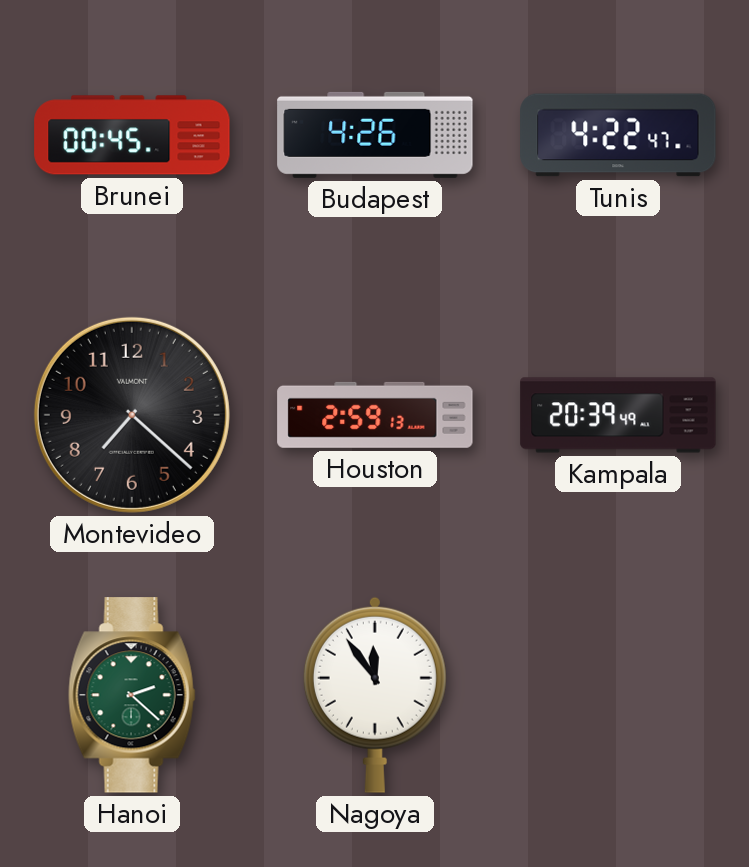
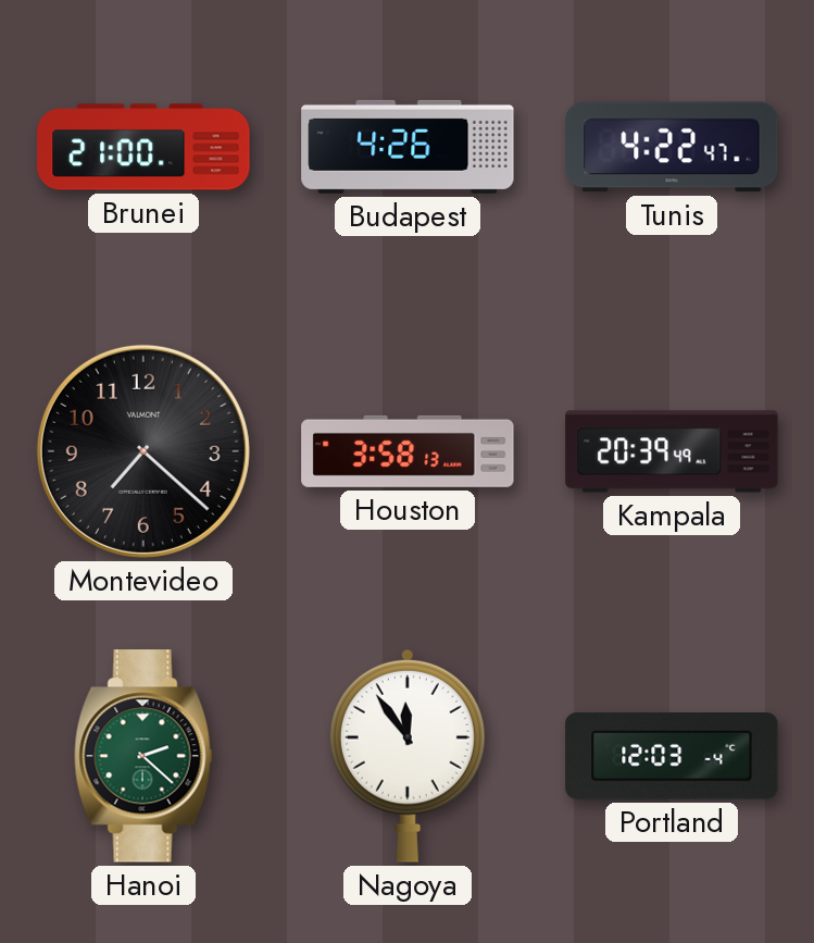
Brunei: 00:45 -> 21:00 (143, 147)
Houston: 2:59 -> 3:58 (408, 451)
Portland: none -> 12:03 (672, 757)
